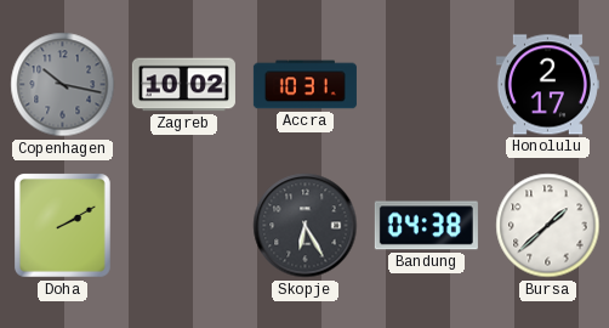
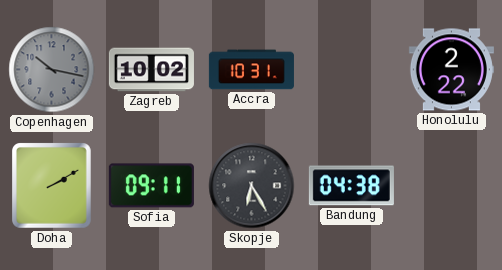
Honolulu: 2:17 -> 2:22 (451, 70)
Sofia: none -> 09:11 (151, 186)
Bursa: 1:38 -> none (548, 226)
